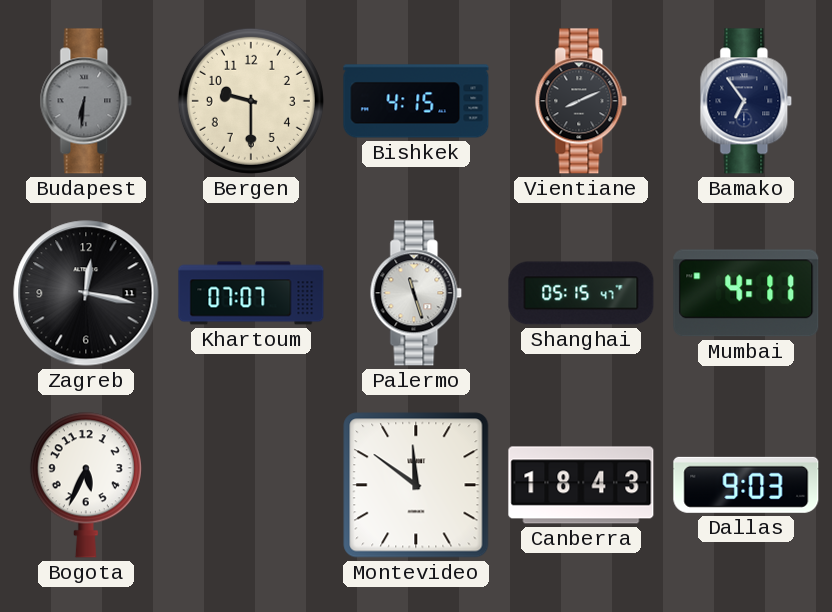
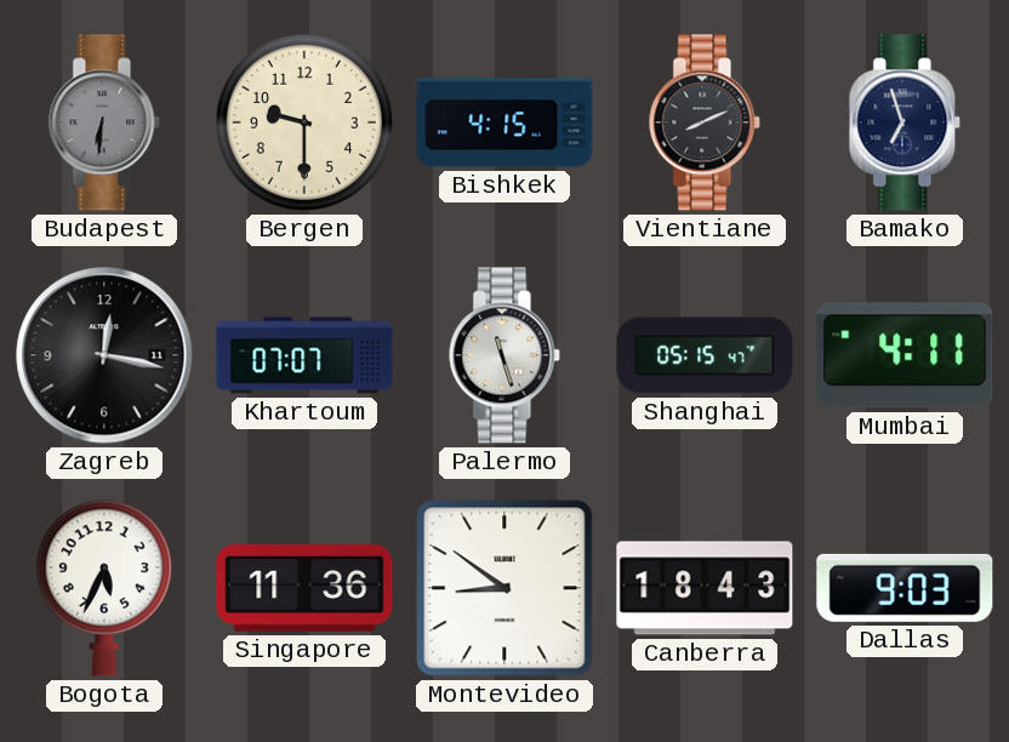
Bamako: 6:54 -> 6:57 (905, 122)
Singapore: none -> 11:36 (304, 588)
Montevideo: 11:51 -> 8:51 (504, 588)
